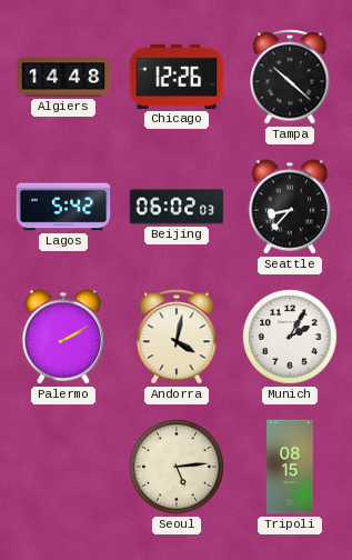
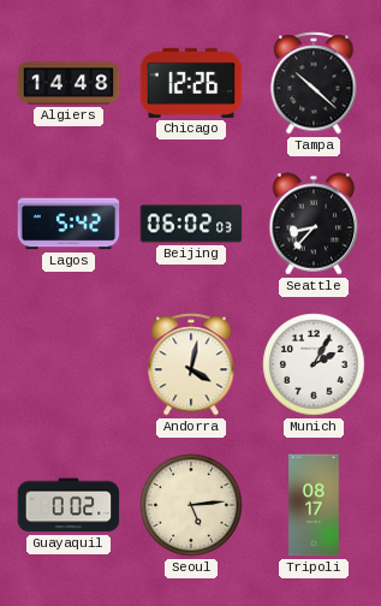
Palermo: 2:10 -> none (63, 337)
Guayaquil: none -> 0:02 (69, 505)
Tripoli: 08:15 -> 08:17 (314, 505)
